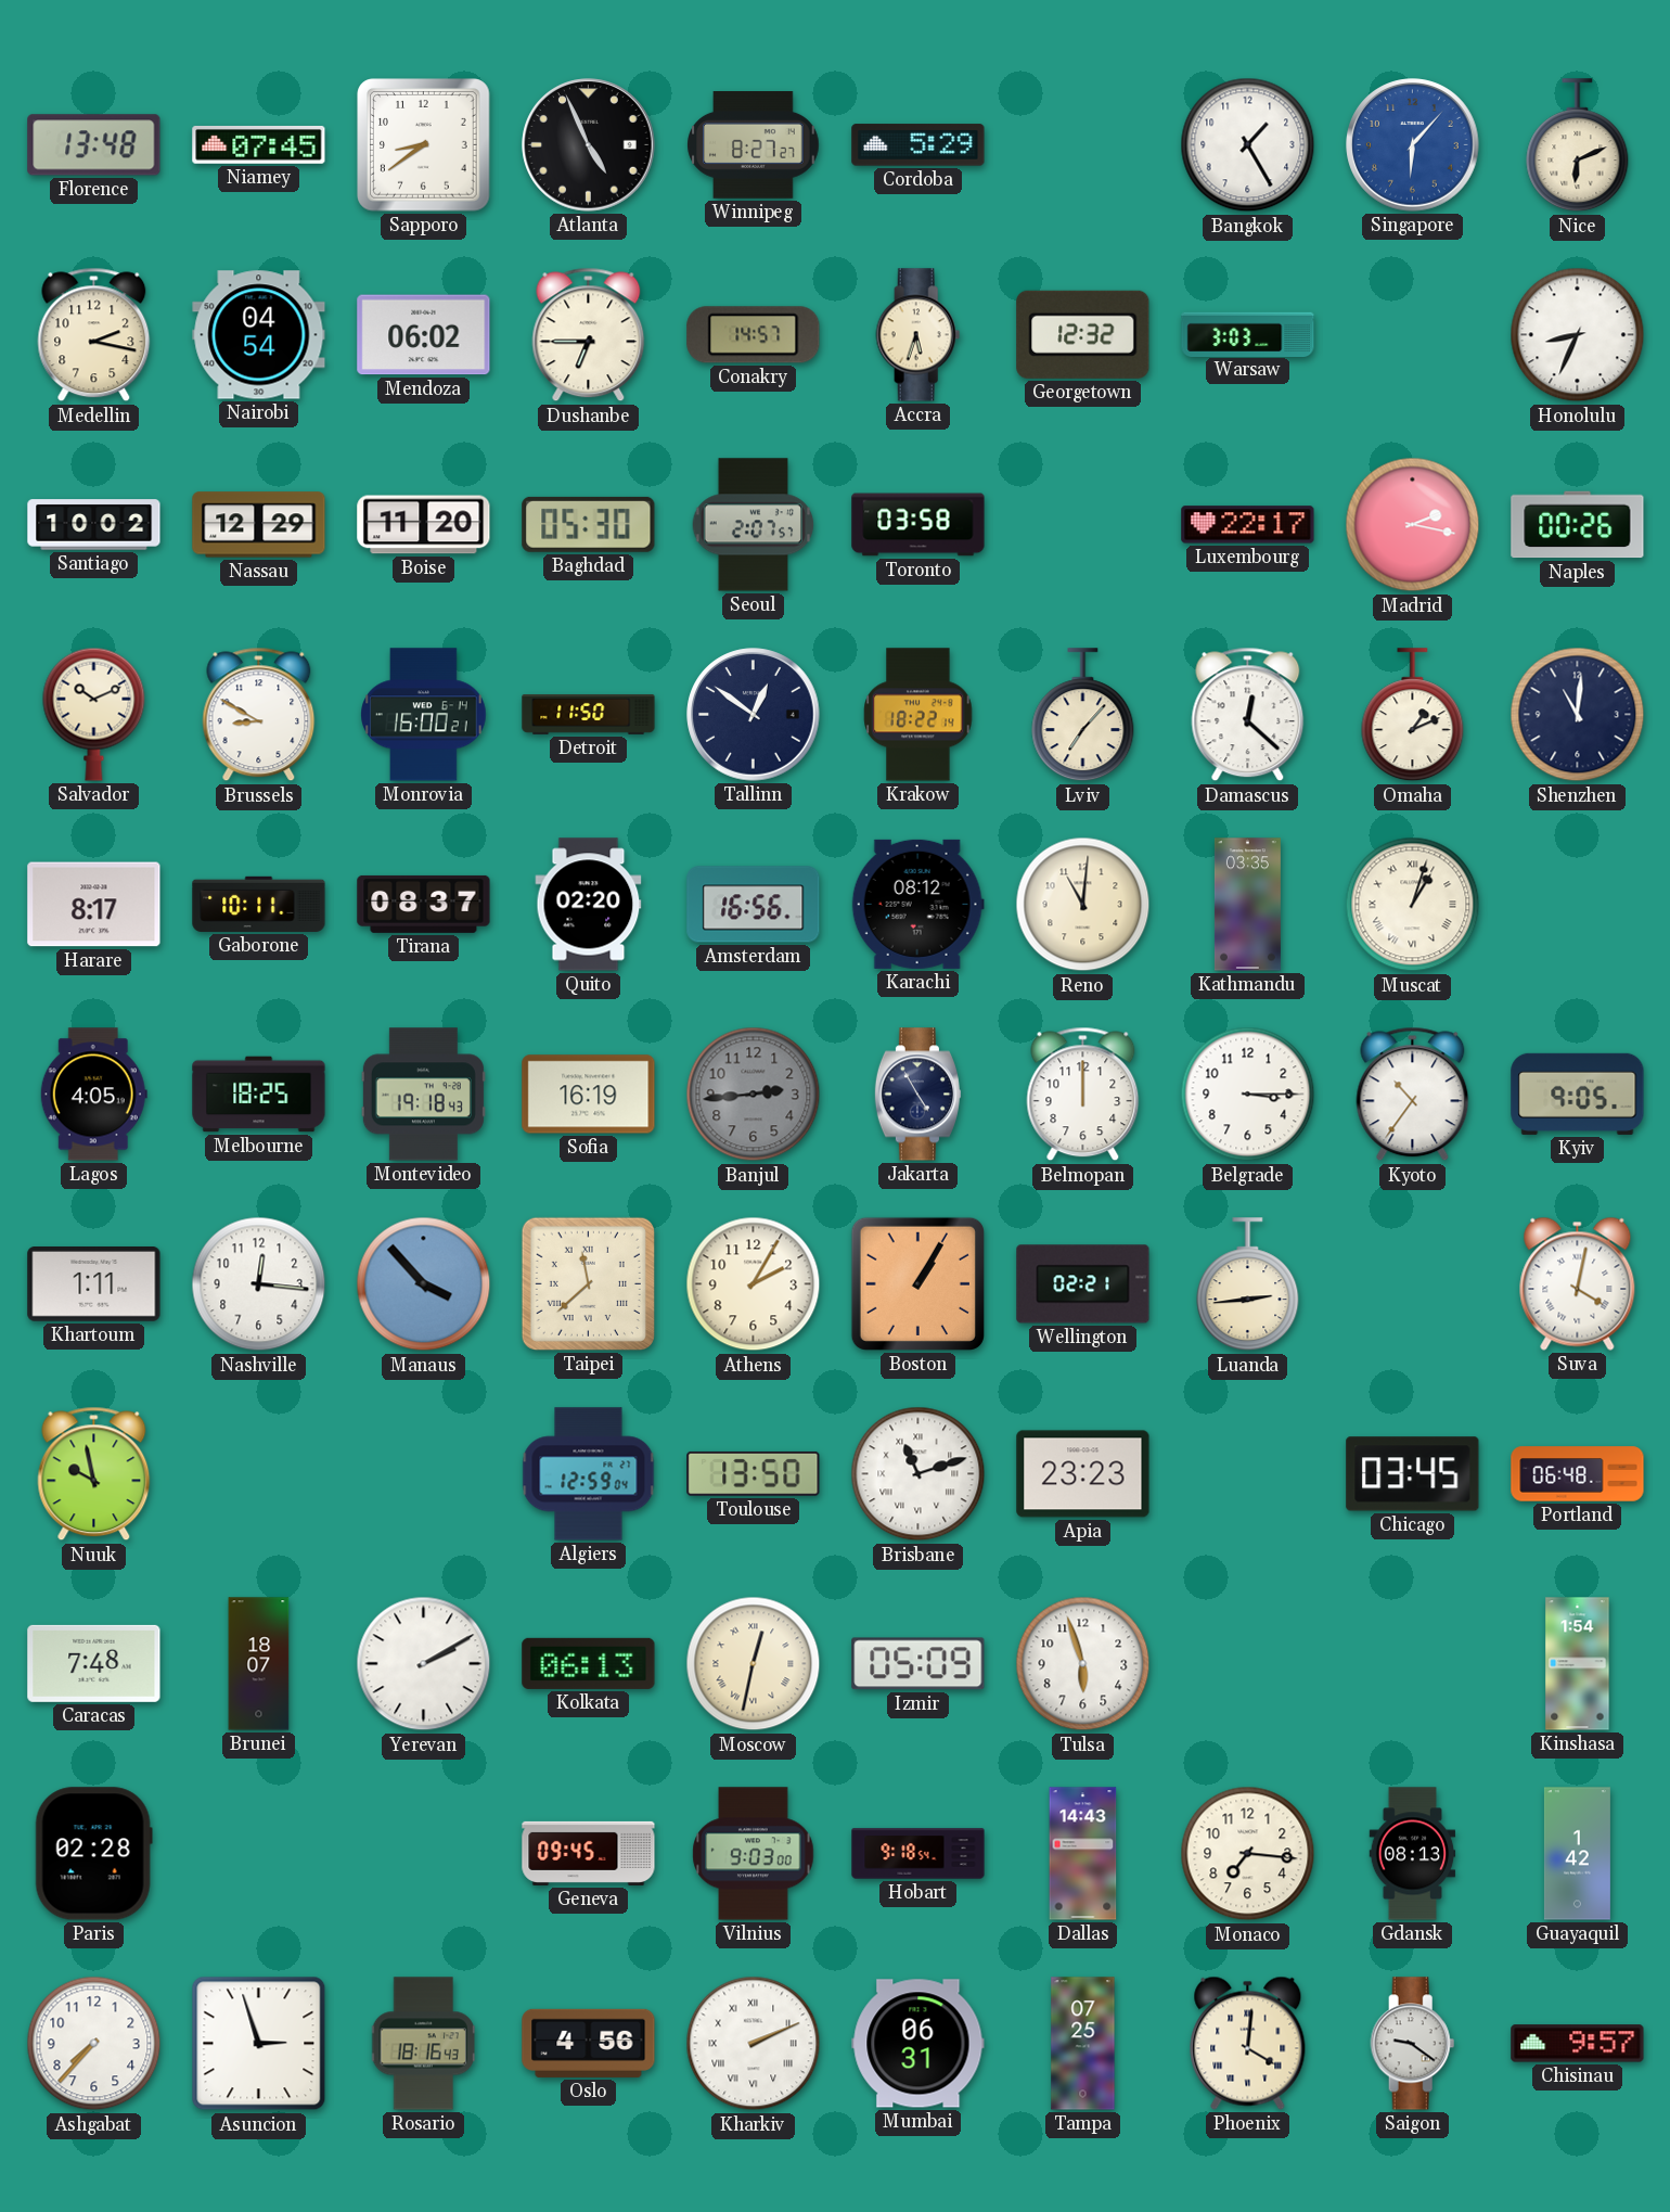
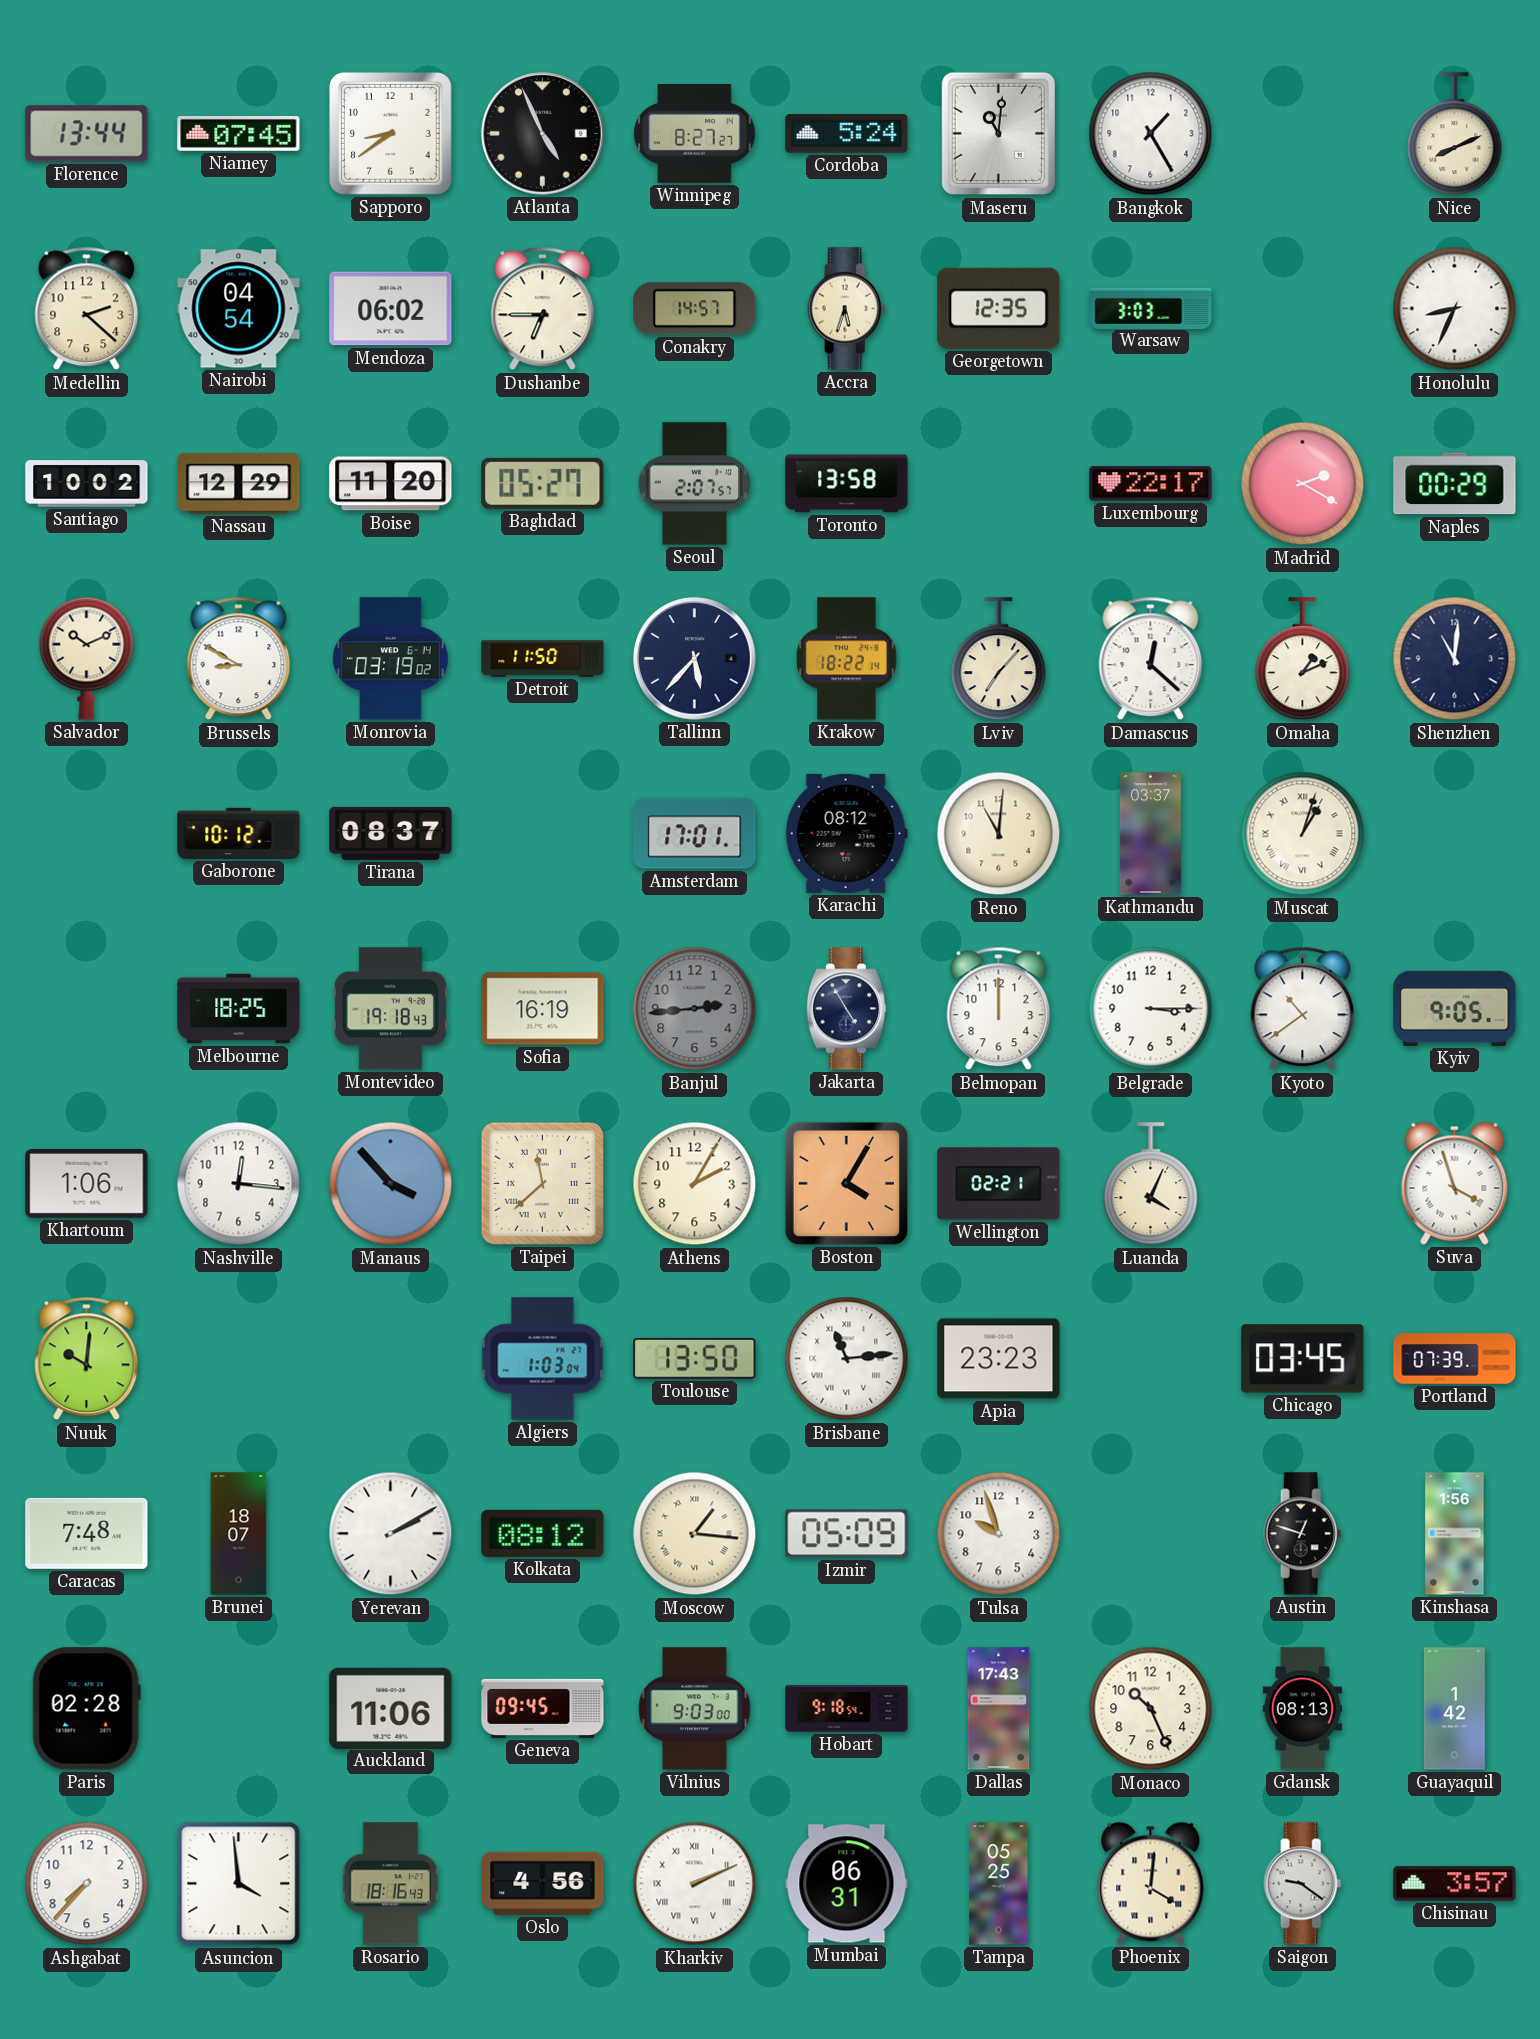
Florence: 13:48 -> 13:44 (87, 134)
Cordoba: 5:29 -> 5:24 (847, 134)
Maseru: none -> 11:01 (998, 134)
Singapore: 6:07 -> none (1413, 145)
Nice: 6:11 -> 8:11 (1455, 134)
Medellin: 2:17 -> 2:22 (87, 309)
Georgetown: 12:32 -> 12:35 (999, 308)
Baghdad: 05:30 -> 05:27 (543, 483)
Toronto: 03:58 -> 13:58 (847, 484)
Madrid: 2:17 -> 2:20 (1303, 484)
Naples: 00:26 -> 00:29 (1455, 484)
Monrovia: 16:00 -> 03:19 (391, 659)
Tallinn: 12:51 -> 5:37 (695, 659)
Harare: 8:17 -> none (94, 905)
Gaborone: 10:11 -> 10:12 (239, 833)
Quito: 02:20 -> none (589, 905)
Amsterdam: 16:56 -> 17:01 (695, 834)
Kathmandu: 03:35 -> 03:37 (1150, 834)
Lagos: 4:05 -> none (93, 1095)
Kyoto: 10:36 -> 10:39 (1303, 1009)
Khartoum: 1:11 -> 1:06 (87, 1184)
Boston: 1:05 -> 4:05 (846, 1183)
Luanda: 2:44 -> 4:04 (1151, 1184)
Suva: 4:02 -> 3:57 (1455, 1183)
Nuuk: 9:58 -> 10:01 (87, 1359)
Algiers: 12:59 -> 1:03 (543, 1359)
Brisbane: 11:12 -> 11:14 (847, 1359)
Portland: 06:48 -> 07:39 (1455, 1359)
Kolkata: 06:13 -> 08:12 (543, 1533)
Moscow: 12:32 -> 1:16 (695, 1534)
Tulsa: 5:57 -> 9:57 (999, 1534)
Austin: none -> 12:48 (1303, 1534)
Kinshasa: 1:54 -> 1:56 (1455, 1534)
Auckland: none -> 11:06 (391, 1708)
Dallas: 14:43 -> 17:43 (999, 1709)
Monaco: 7:16 -> 10:26 (1151, 1709)
Asuncion: 2:57 -> 3:59 (239, 1884)
Tampa: 07:25 -> 05:25 (999, 1884)
Chisinau: 9:57 -> 3:57 (1455, 1884)
